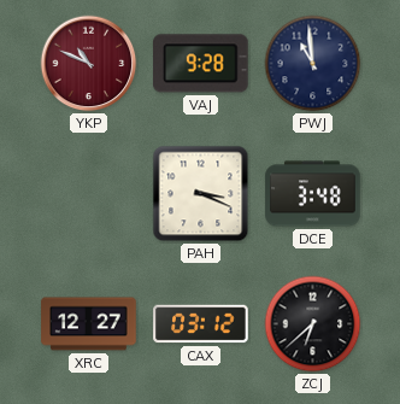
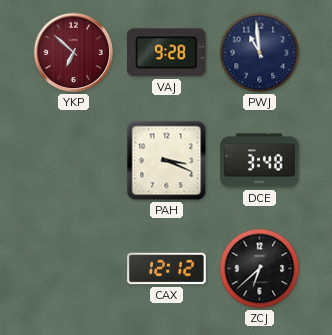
YKP: 10:49 -> 6:52 (74, 53)
XRC: 12:27 -> none (89, 324)
CAX: 03:12 -> 12:12 (167, 269)
